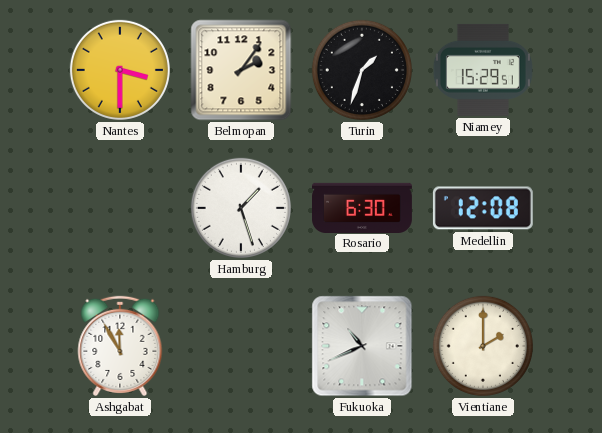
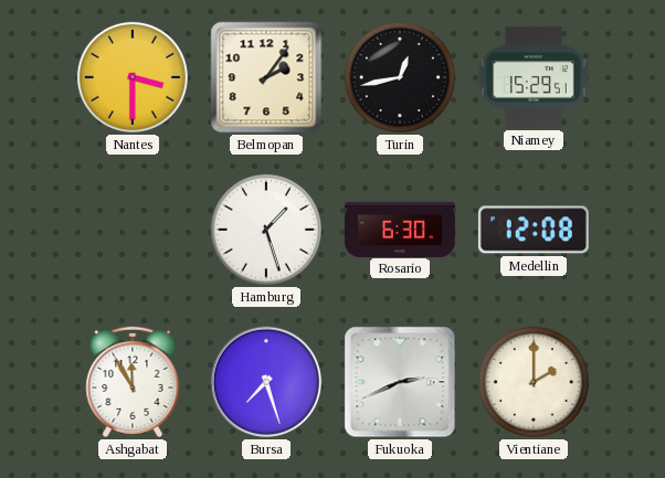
Turin: 1:33 -> 12:43 (400, 77)
Bursa: none -> 7:27 (266, 382)
Fukuoka: 10:41 -> 2:41 (400, 382)
